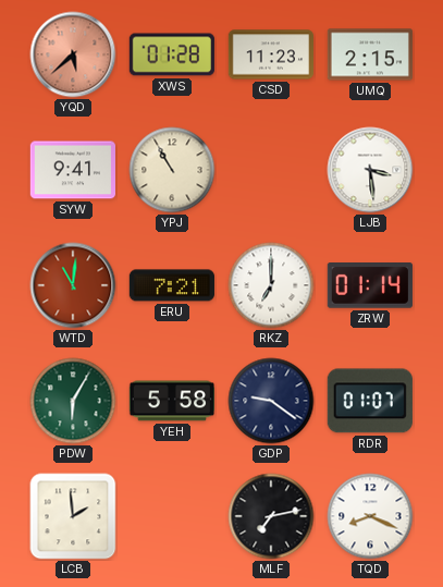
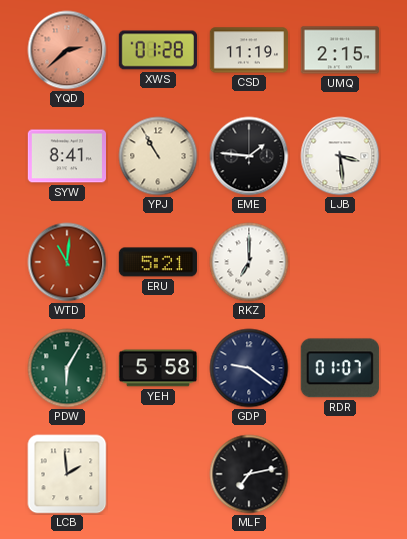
YQD: 5:38 -> 2:38 (67, 50)
CSD: 11:23 -> 11:19 (248, 50)
SYW: 9:41 -> 8:41 (66, 156)
EME: none -> 1:46 (249, 156)
ERU: 7:21 -> 5:21 (158, 262)
ZRW: 01:14 -> none (370, 285)
TQD: 8:19 -> none (370, 516)
